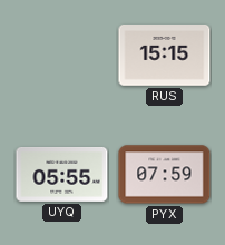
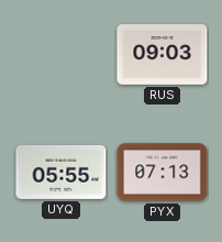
RUS: 15:15 -> 09:03 (163, 55)
PYX: 07:59 -> 07:13 (163, 173)
